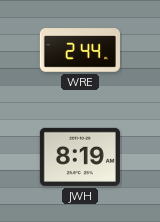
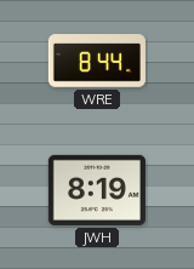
WRE: 2:44 -> 8:44 (97, 61)
